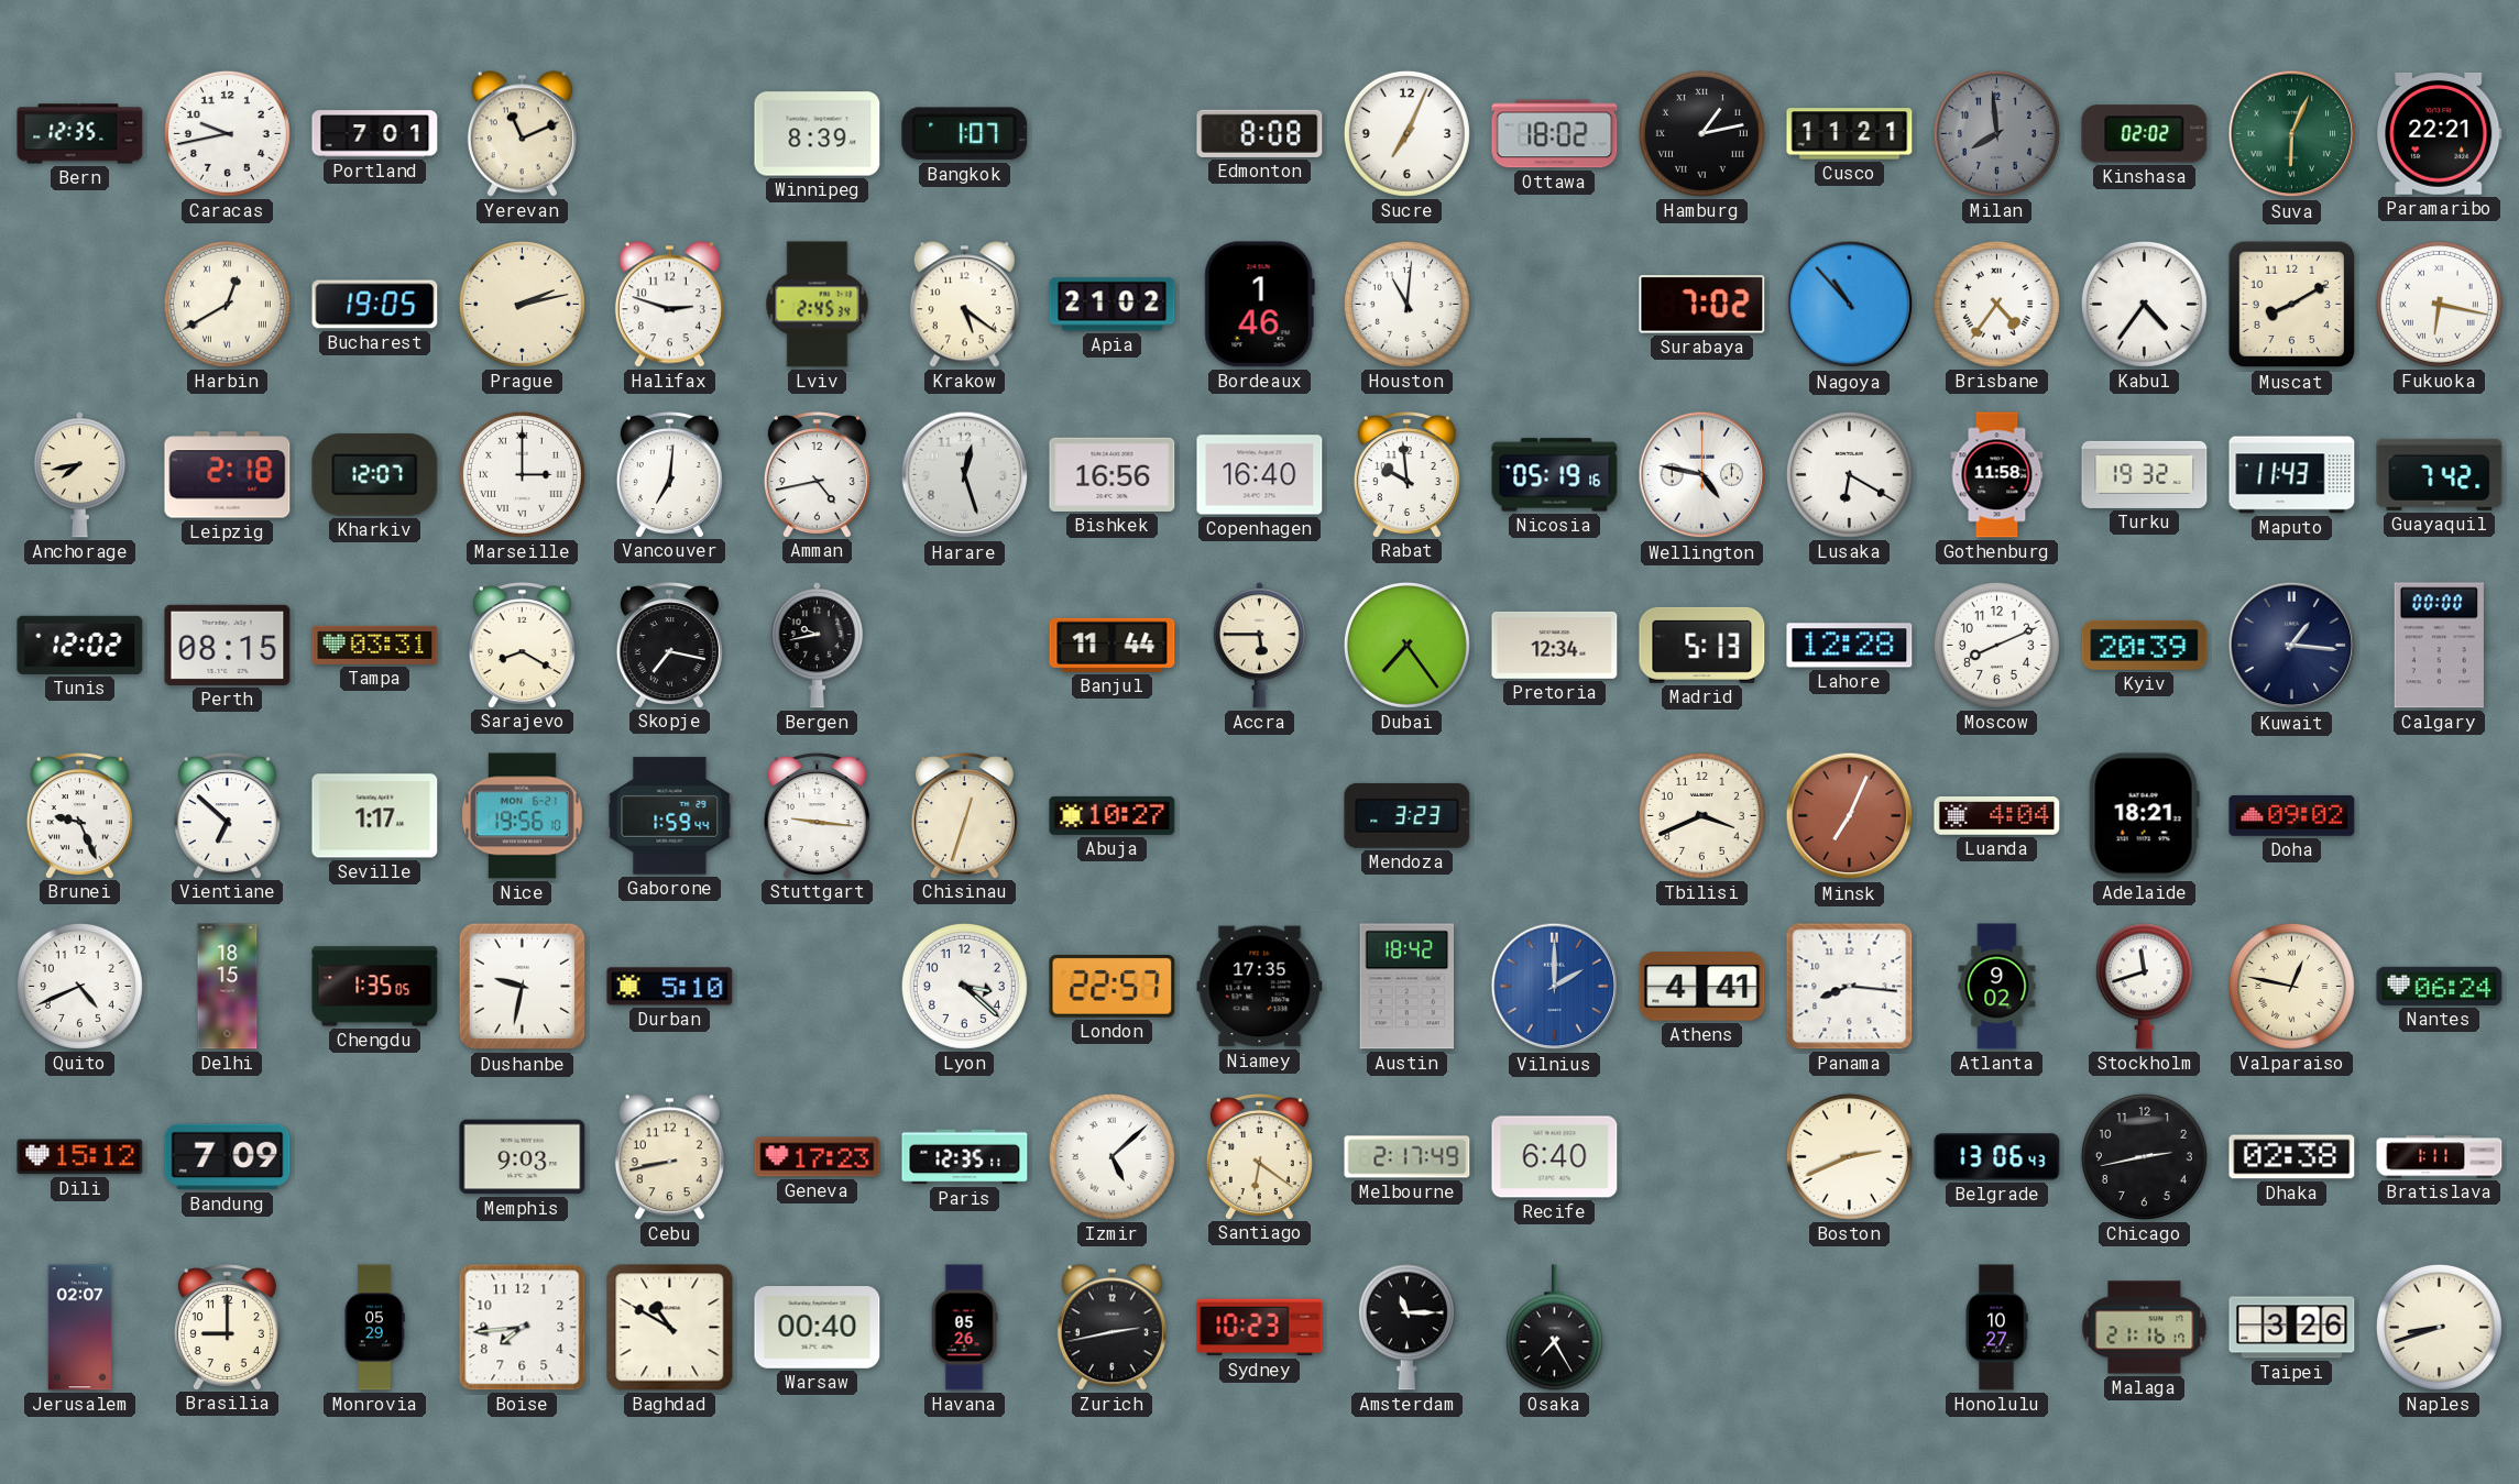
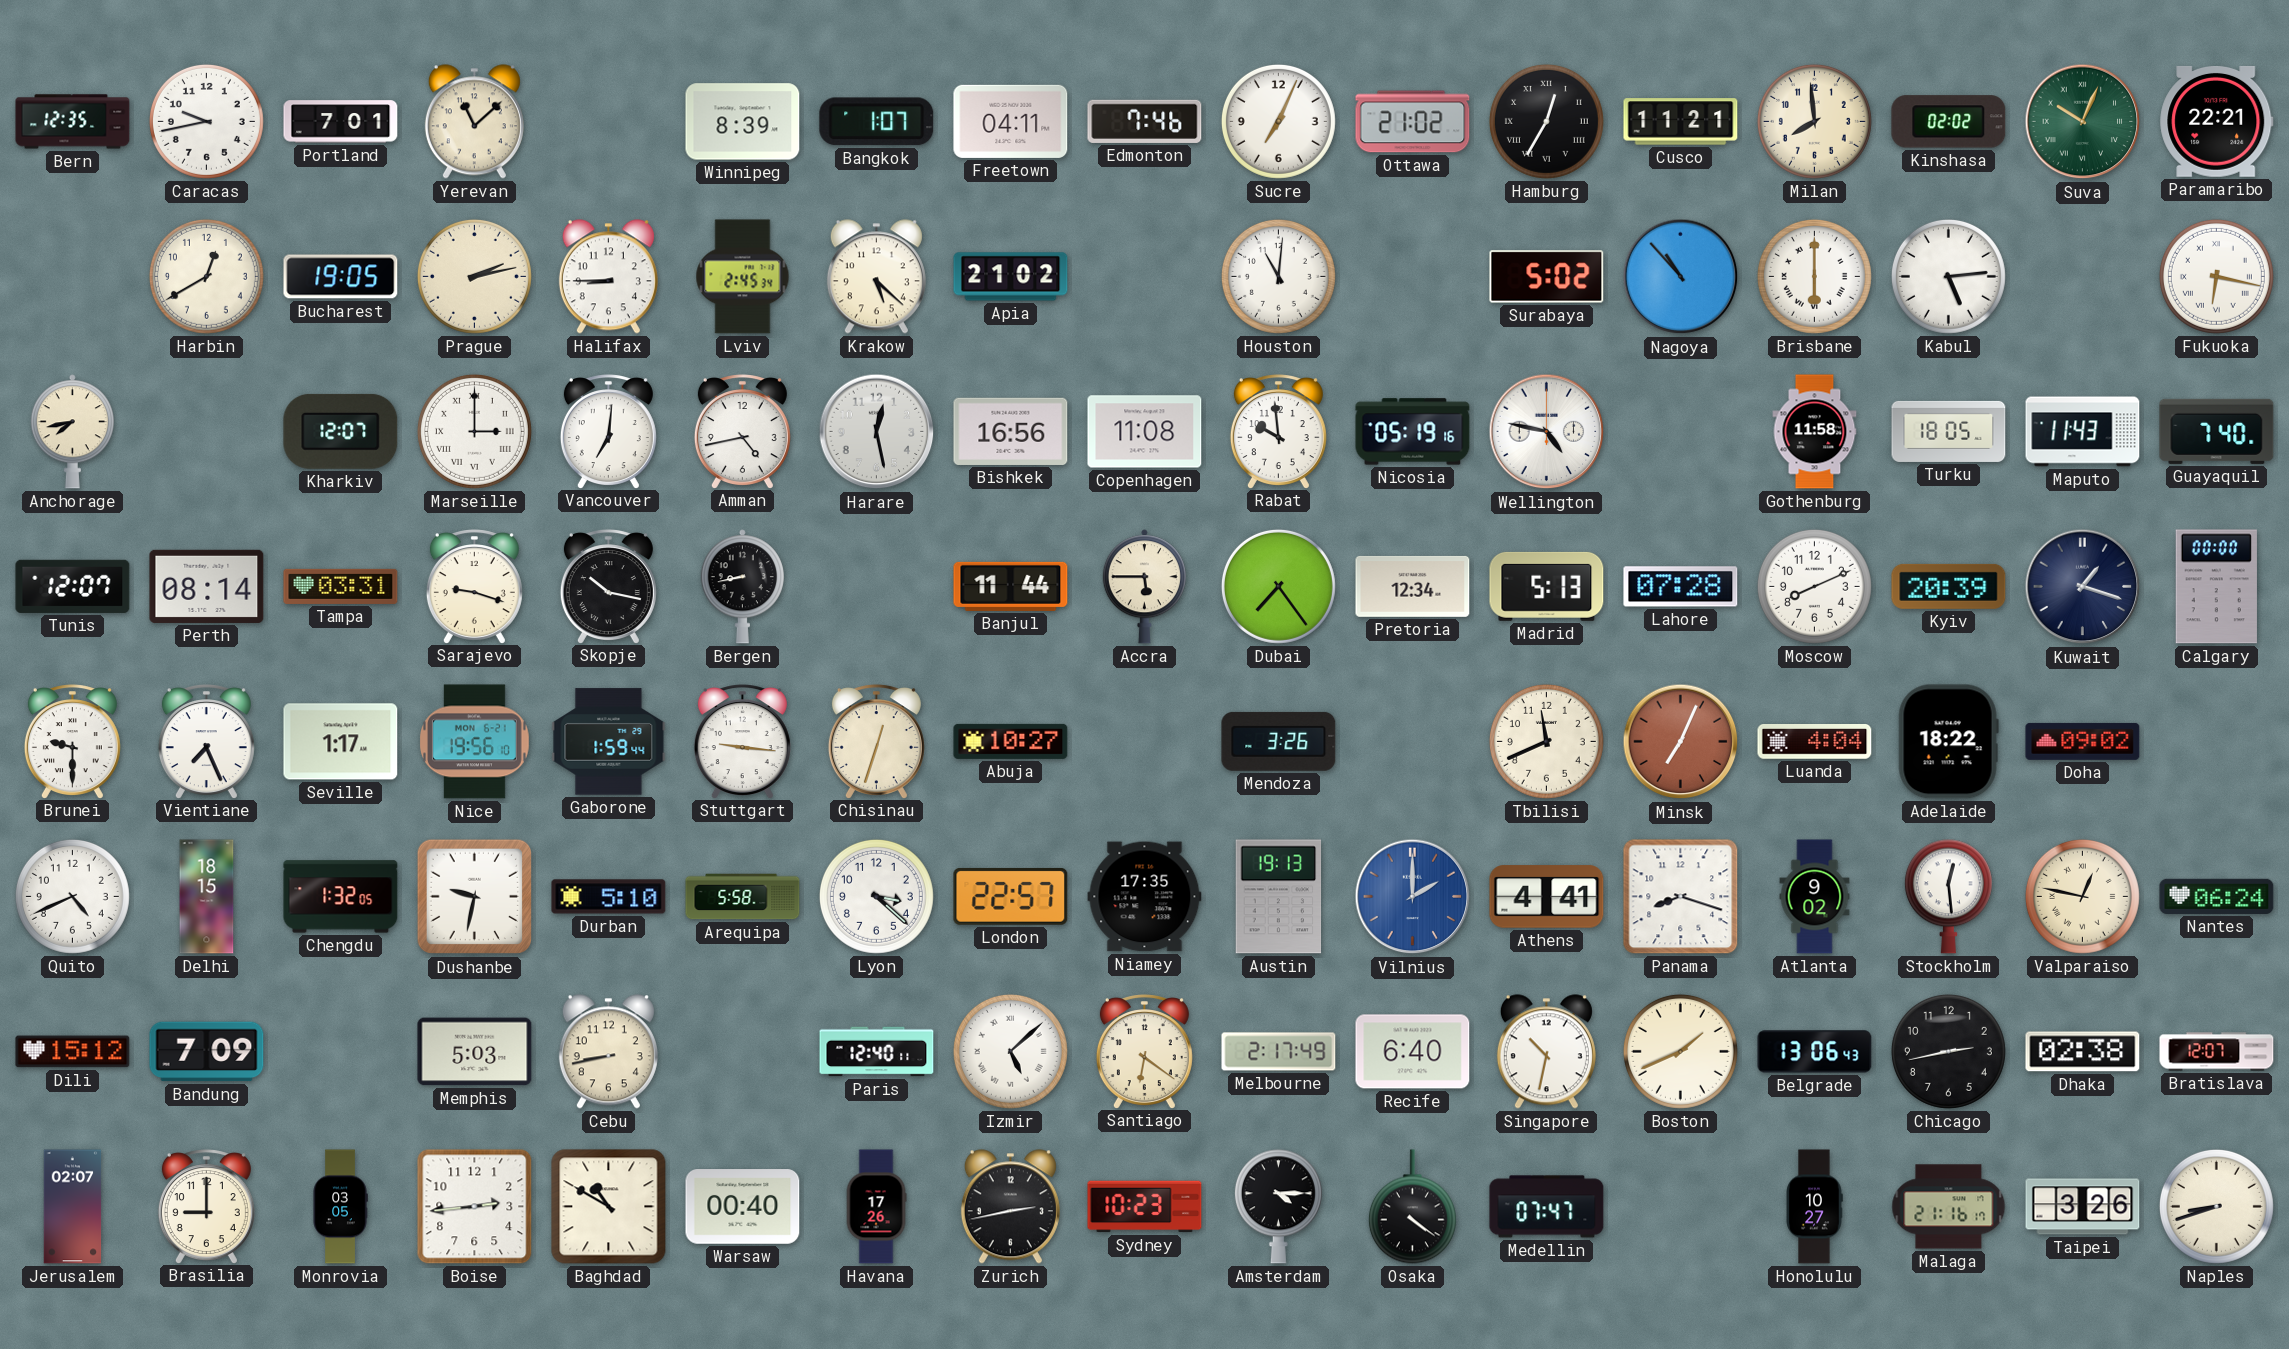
Yerevan: 11:11 -> 11:08 (474, 122)
Freetown: none -> 04:11 (1011, 121)
Edmonton: 8:08 -> 7:46 (1145, 121)
Ottawa: 18:02 -> 21:02 (1413, 122)
Hamburg: 1:13 -> 12:35 (1546, 121)
Milan dial: grey -> cream (1814, 121)
Suva: 6:04 -> 10:04 (2083, 122)
Harbin numerals: Roman -> Arabic (206, 276)
Halifax: 2:48 -> 8:45 (608, 277)
Krakow: 5:21 -> 5:22 (876, 277)
Bordeaux: 1:46 -> none (1259, 305)
Surabaya: 7:02 -> 5:02 (1547, 277)
Brisbane: 4:36 -> 6:00 (1814, 276)
Kabul: 4:36 -> 5:14 (1948, 276)
Muscat: 8:10 -> none (2292, 305)
Leipzig: 2:18 -> none (228, 475)
Harare: 12:27 -> 12:28 (877, 432)
Copenhagen: 16:40 -> 11:08 (1145, 432)
Lusaka: 6:20 -> none (1849, 474)
Turku: 19:32 -> 18:05 (1949, 431)
Guayaquil: 7:42 -> 7:40 (2217, 431)
Tunis: 12:02 -> 12:07 (73, 586)
Perth: 08:15 -> 08:14 (207, 586)
Sarajevo: 8:20 -> 9:18 (474, 586)
Skopje: 7:17 -> 10:17 (608, 586)
Bergen: 9:43 -> 8:43 (742, 587)
Lahore: 12:28 -> 07:28 (1681, 587)
Kuwait: 1:16 -> 1:18 (2083, 587)
Brunei: 9:26 -> 9:30 (72, 741)
Vientiane: 6:52 -> 7:26 (206, 741)
Mendoza: 3:23 -> 3:26 (1279, 741)
Tbilisi: 3:41 -> 11:41 (1546, 741)
Adelaide: 18:21 -> 18:22 (1948, 742)
Chengdu: 1:35 -> 1:32 (341, 897)
Arequipa: none -> 5:58 (743, 897)
Austin: 18:42 -> 19:13 (1279, 897)
Panama: 8:16 -> 8:18 (1681, 897)
Stockholm: 11:42 -> 12:29 (1948, 897)
Memphis: 9:03 -> 5:03 (475, 1052)
Geneva: 17:23 -> none (818, 1157)
Paris: 12:35 -> 12:40 (877, 1052)
Singapore: none -> 10:32 (1546, 1052)
Boston: 2:41 -> 1:41 (1680, 1051)
Bratislava: 1:11 -> 12:07 (2217, 1052)
Monrovia: 05:29 -> 03:05 (340, 1207)
Boise: 7:44 -> 2:44 (475, 1207)
Havana: 05:26 -> 17:26 (876, 1207)
Amsterdam: 11:15 -> 4:15 (1278, 1207)
Osaka: 7:25 -> 4:21 (1412, 1207)
Medellin: none -> 07:47 (1547, 1207)
